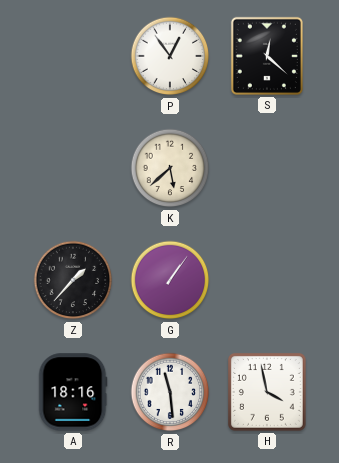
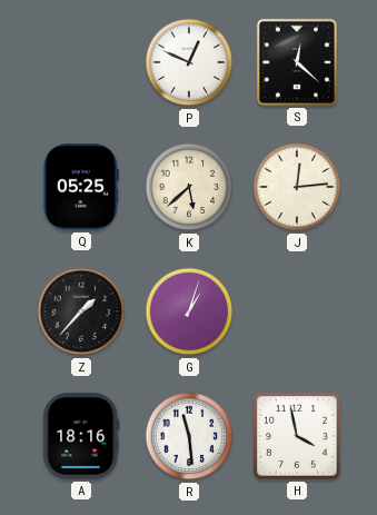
P: 12:54 -> 12:49 (189, 62)
Q: none -> 05:25 (81, 187)
J: none -> 12:14 (297, 187)
G: 1:06 -> 1:03 (189, 311)
